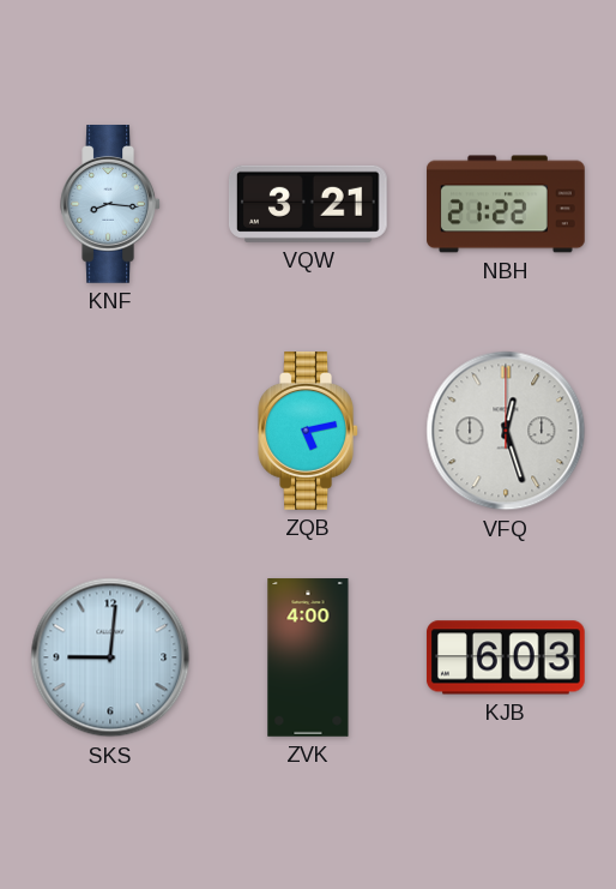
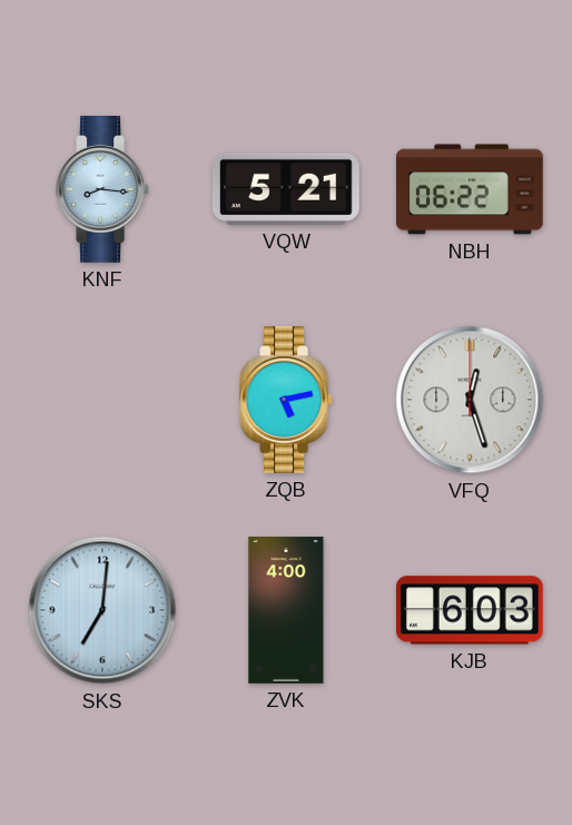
VQW: 3:21 -> 5:21 (286, 189)
NBH: 21:22 -> 06:22 (470, 189)
SKS: 9:01 -> 7:01 (102, 610)
